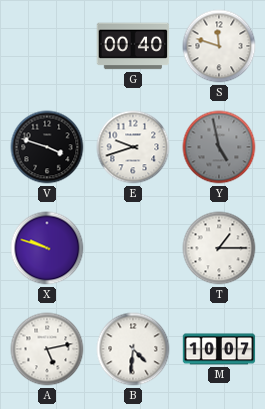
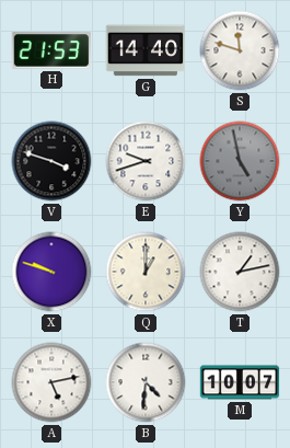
H: none -> 21:53 (51, 50)
G: 00:40 -> 14:40 (146, 50)
Q: none -> 1:00 (146, 272)
T: 1:15 -> 1:13 (240, 272)
